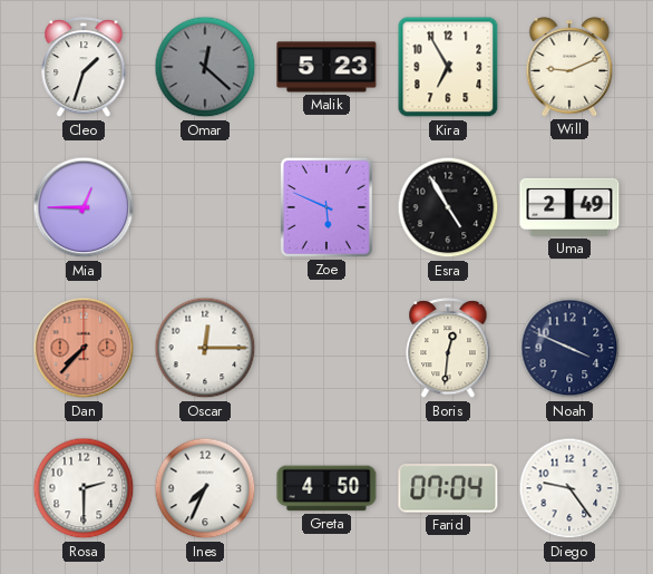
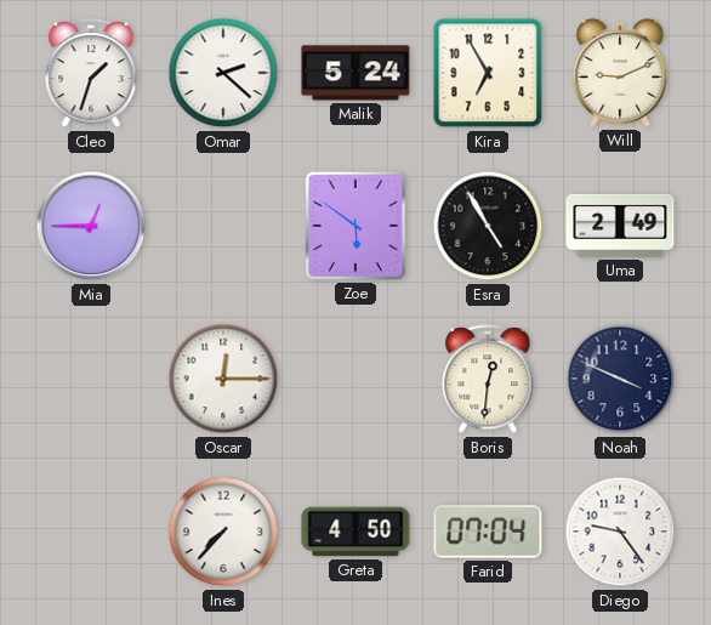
Omar: 12:22 -> 2:22 (223, 73)
Omar dial: grey -> white (223, 73)
Malik: 5:23 -> 5:24 (355, 73)
Zoe: 5:49 -> 5:51 (355, 226)
Dan: 7:37 -> none (84, 348)
Rosa: 2:30 -> none (84, 488)
Ines: 7:34 -> 7:37 (223, 532)
